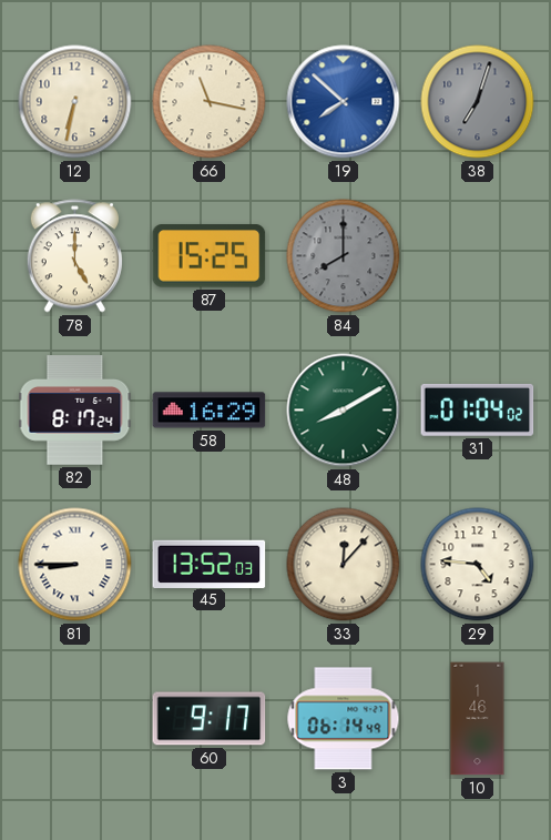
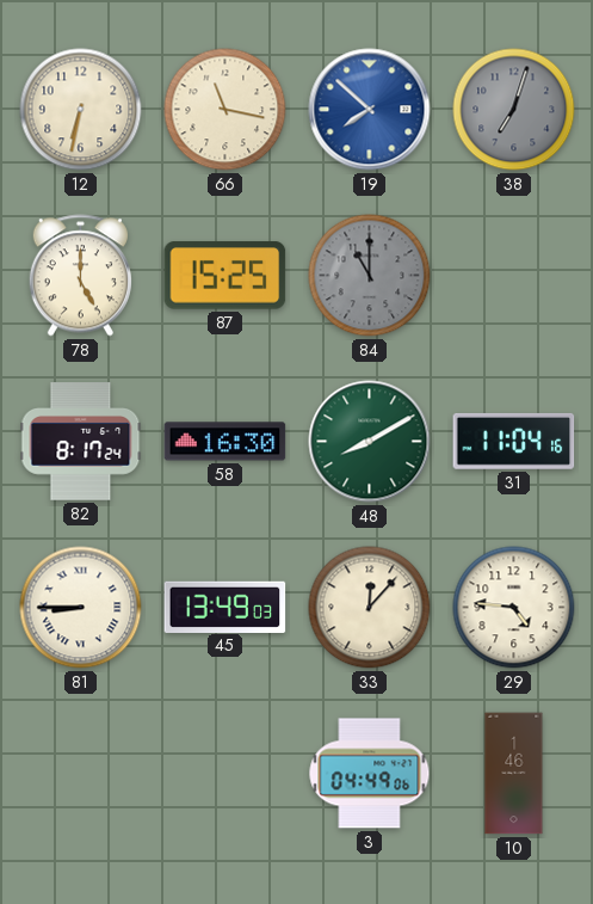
84: 8:00 -> 11:00 (370, 276)
58: 16:29 -> 16:30 (226, 442)
31: 01:04 -> 11:04 (514, 441)
45: 13:52 -> 13:49 (226, 607)
60: 9:17 -> none (210, 719)
3: 06:14 -> 04:49 (370, 774)
